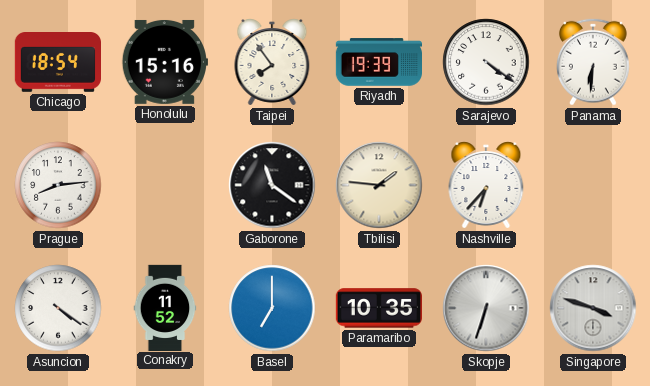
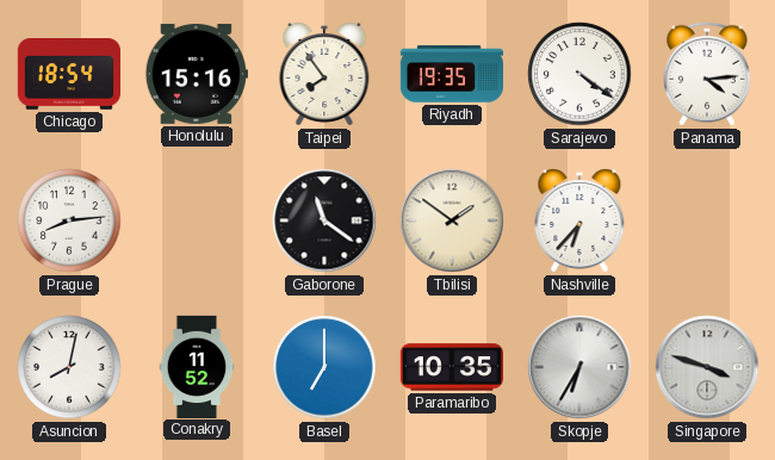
Riyadh: 19:39 -> 19:35 (451, 74)
Panama: 6:31 -> 4:14 (707, 74)
Tbilisi: 1:46 -> 1:51 (452, 220)
Asuncion: 4:21 -> 8:02 (69, 367)
Skopje: 6:33 -> 6:35 (579, 367)
